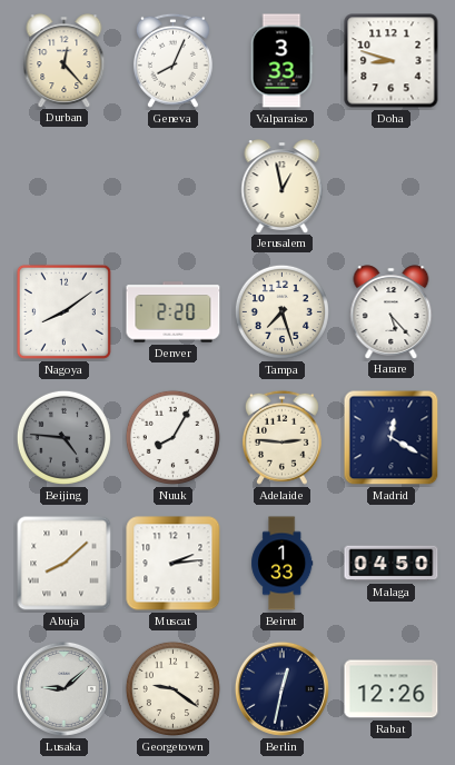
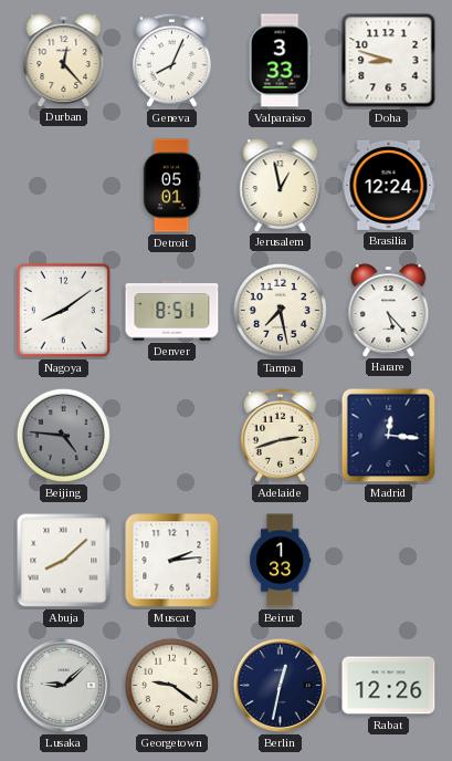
Detroit: none -> 05:01 (171, 186)
Brasilia: none -> 12:24 (389, 185)
Denver: 2:20 -> 8:51 (172, 311)
Tampa: 7:27 -> 7:28 (280, 310)
Nuuk: 8:05 -> none (172, 437)
Adelaide: 2:46 -> 2:42 (280, 435)
Madrid: 12:20 -> 12:16 (389, 436)
Malaga: 04:50 -> none (392, 564)
